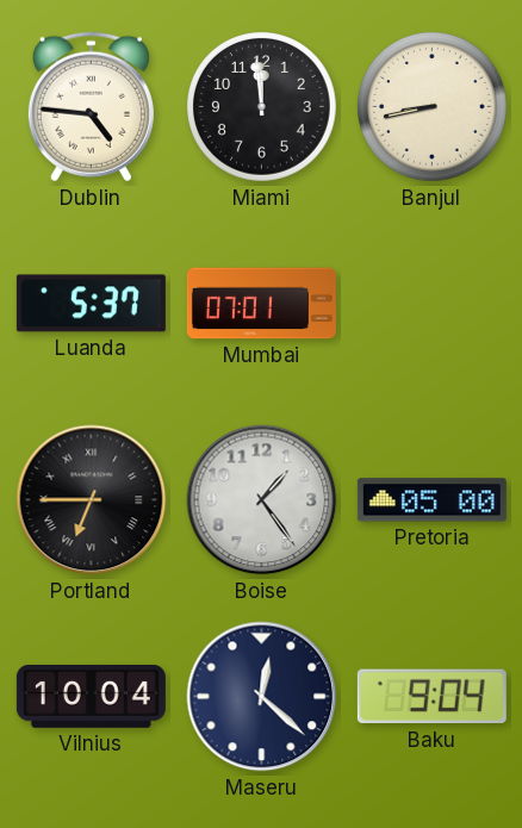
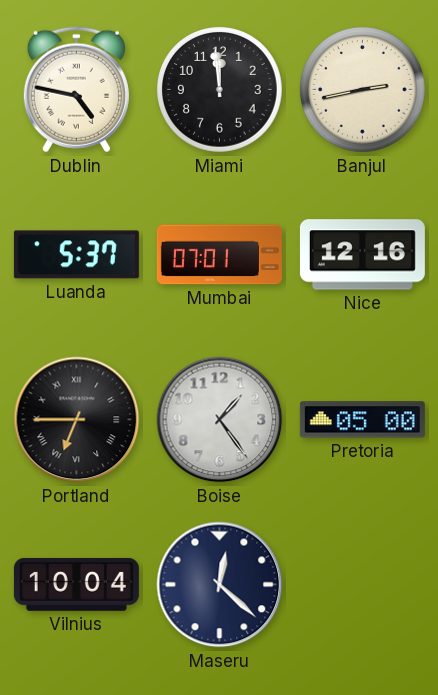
Dublin: 4:46 -> 4:47 (76, 90)
Banjul: 8:43 -> 2:43 (363, 90)
Nice: none -> 12:16 (362, 255)
Baku: 9:04 -> none (431, 697)
